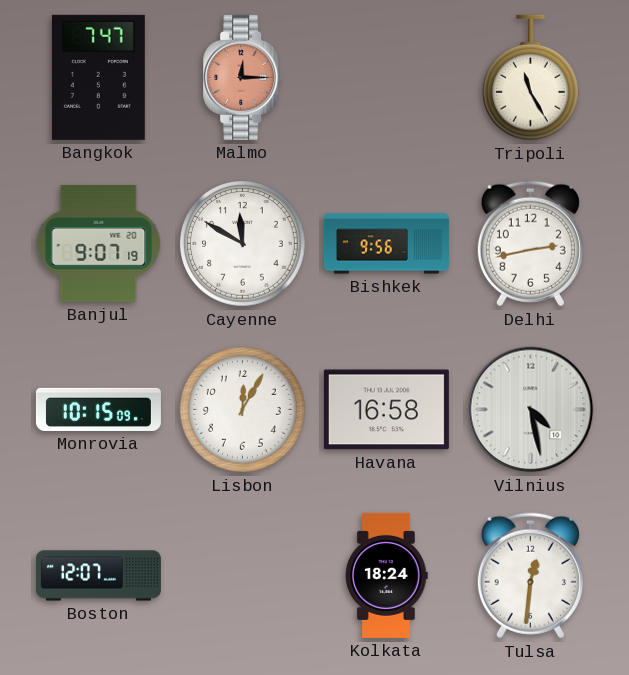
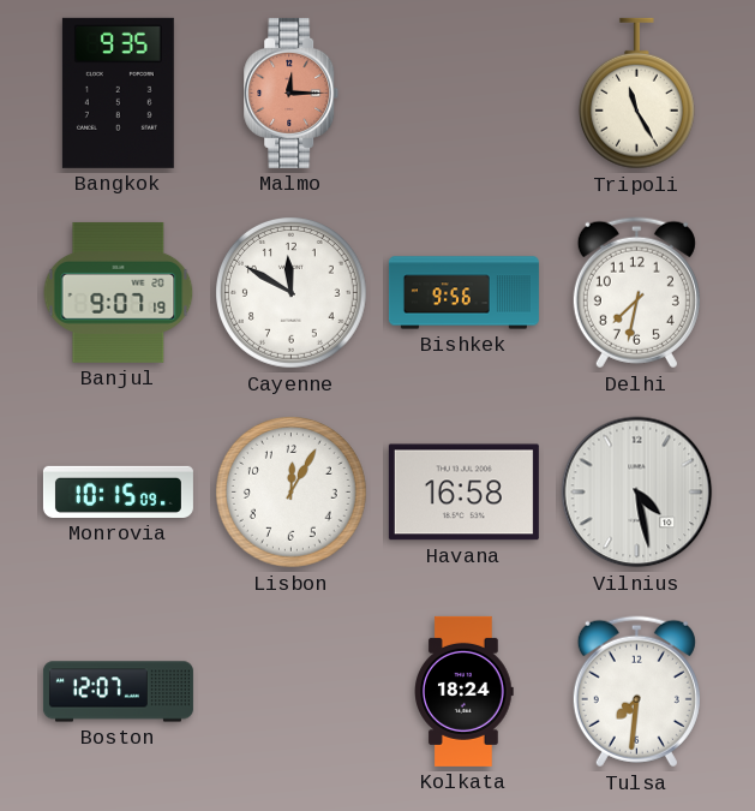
Bangkok: 7:47 -> 9:35 (118, 93)
Delhi: 2:43 -> 7:32 (636, 293)
Tulsa: 12:31 -> 7:31 (636, 692)
